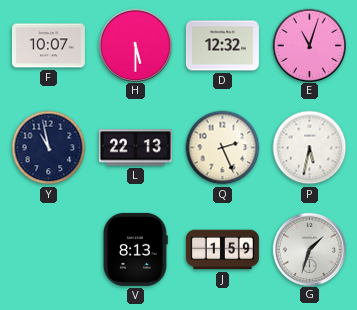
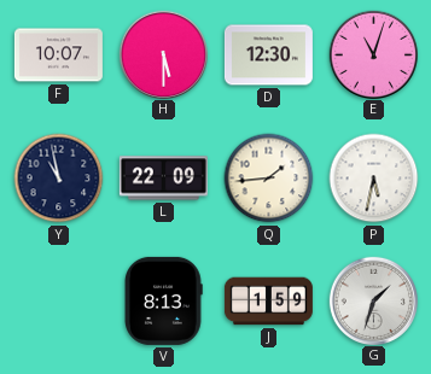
D: 12:32 -> 12:30 (268, 55)
L: 22:13 -> 22:09 (163, 179)
Q: 2:26 -> 1:44 (269, 179)
